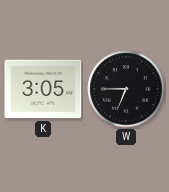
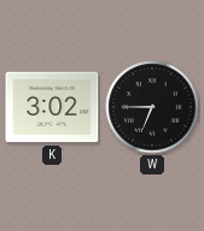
K: 3:05 -> 3:02 (52, 107)
